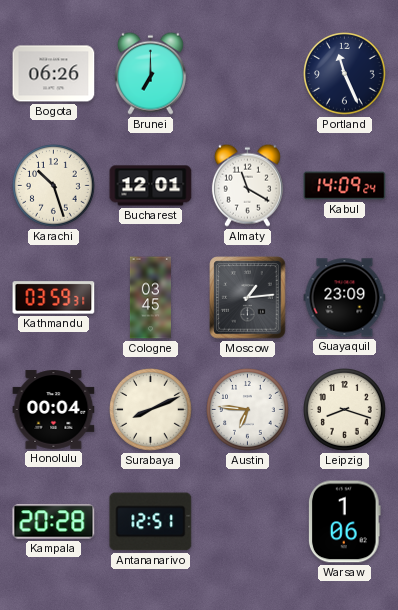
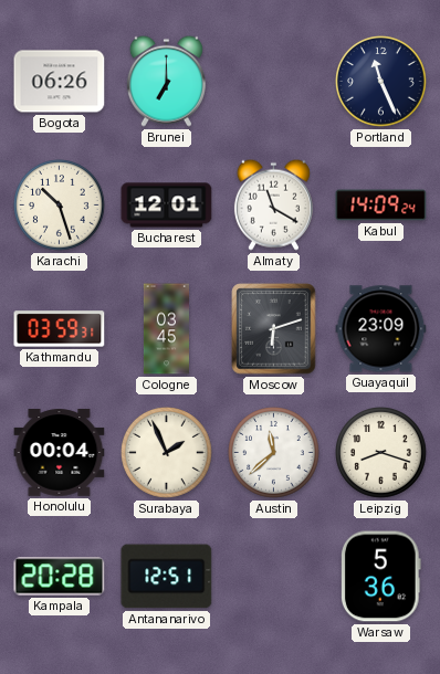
Moscow: 1:14 -> 6:12 (274, 329)
Surabaya: 8:11 -> 1:56 (167, 453)
Austin: 6:46 -> 11:38 (274, 453)
Warsaw: 1:06 -> 5:36 (380, 577)
